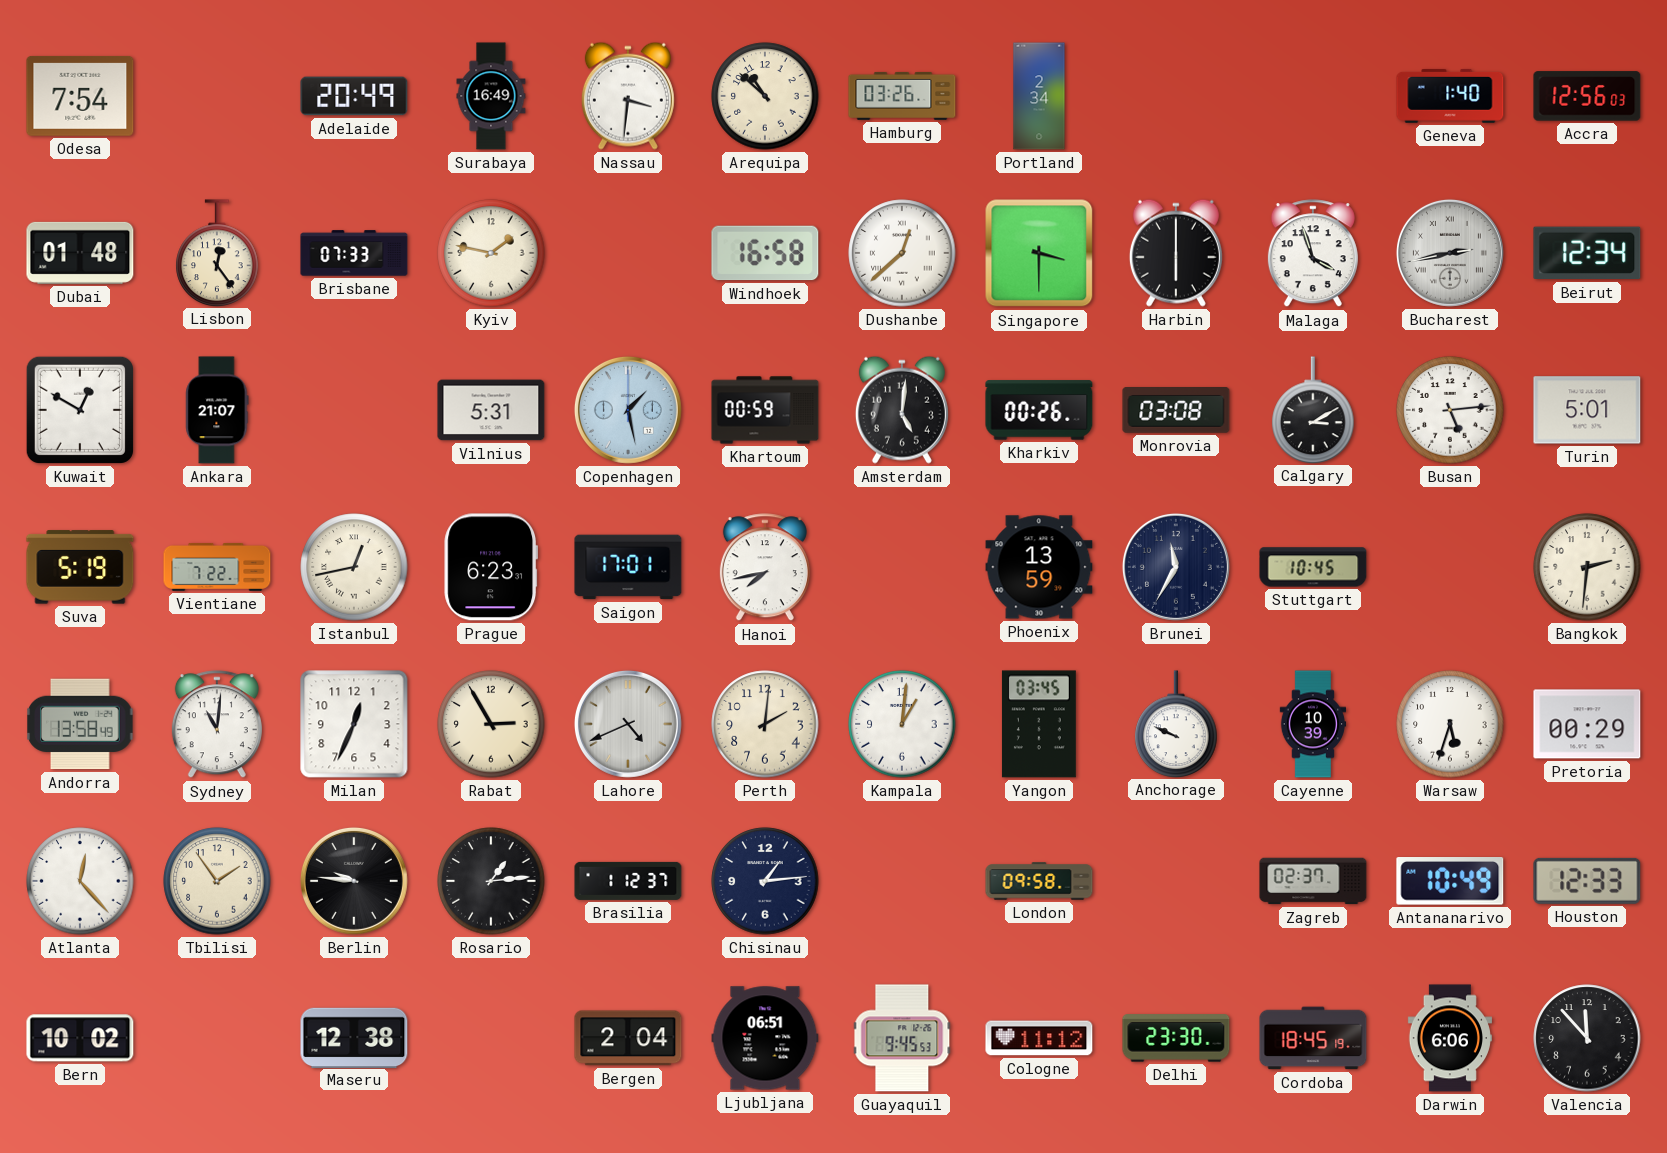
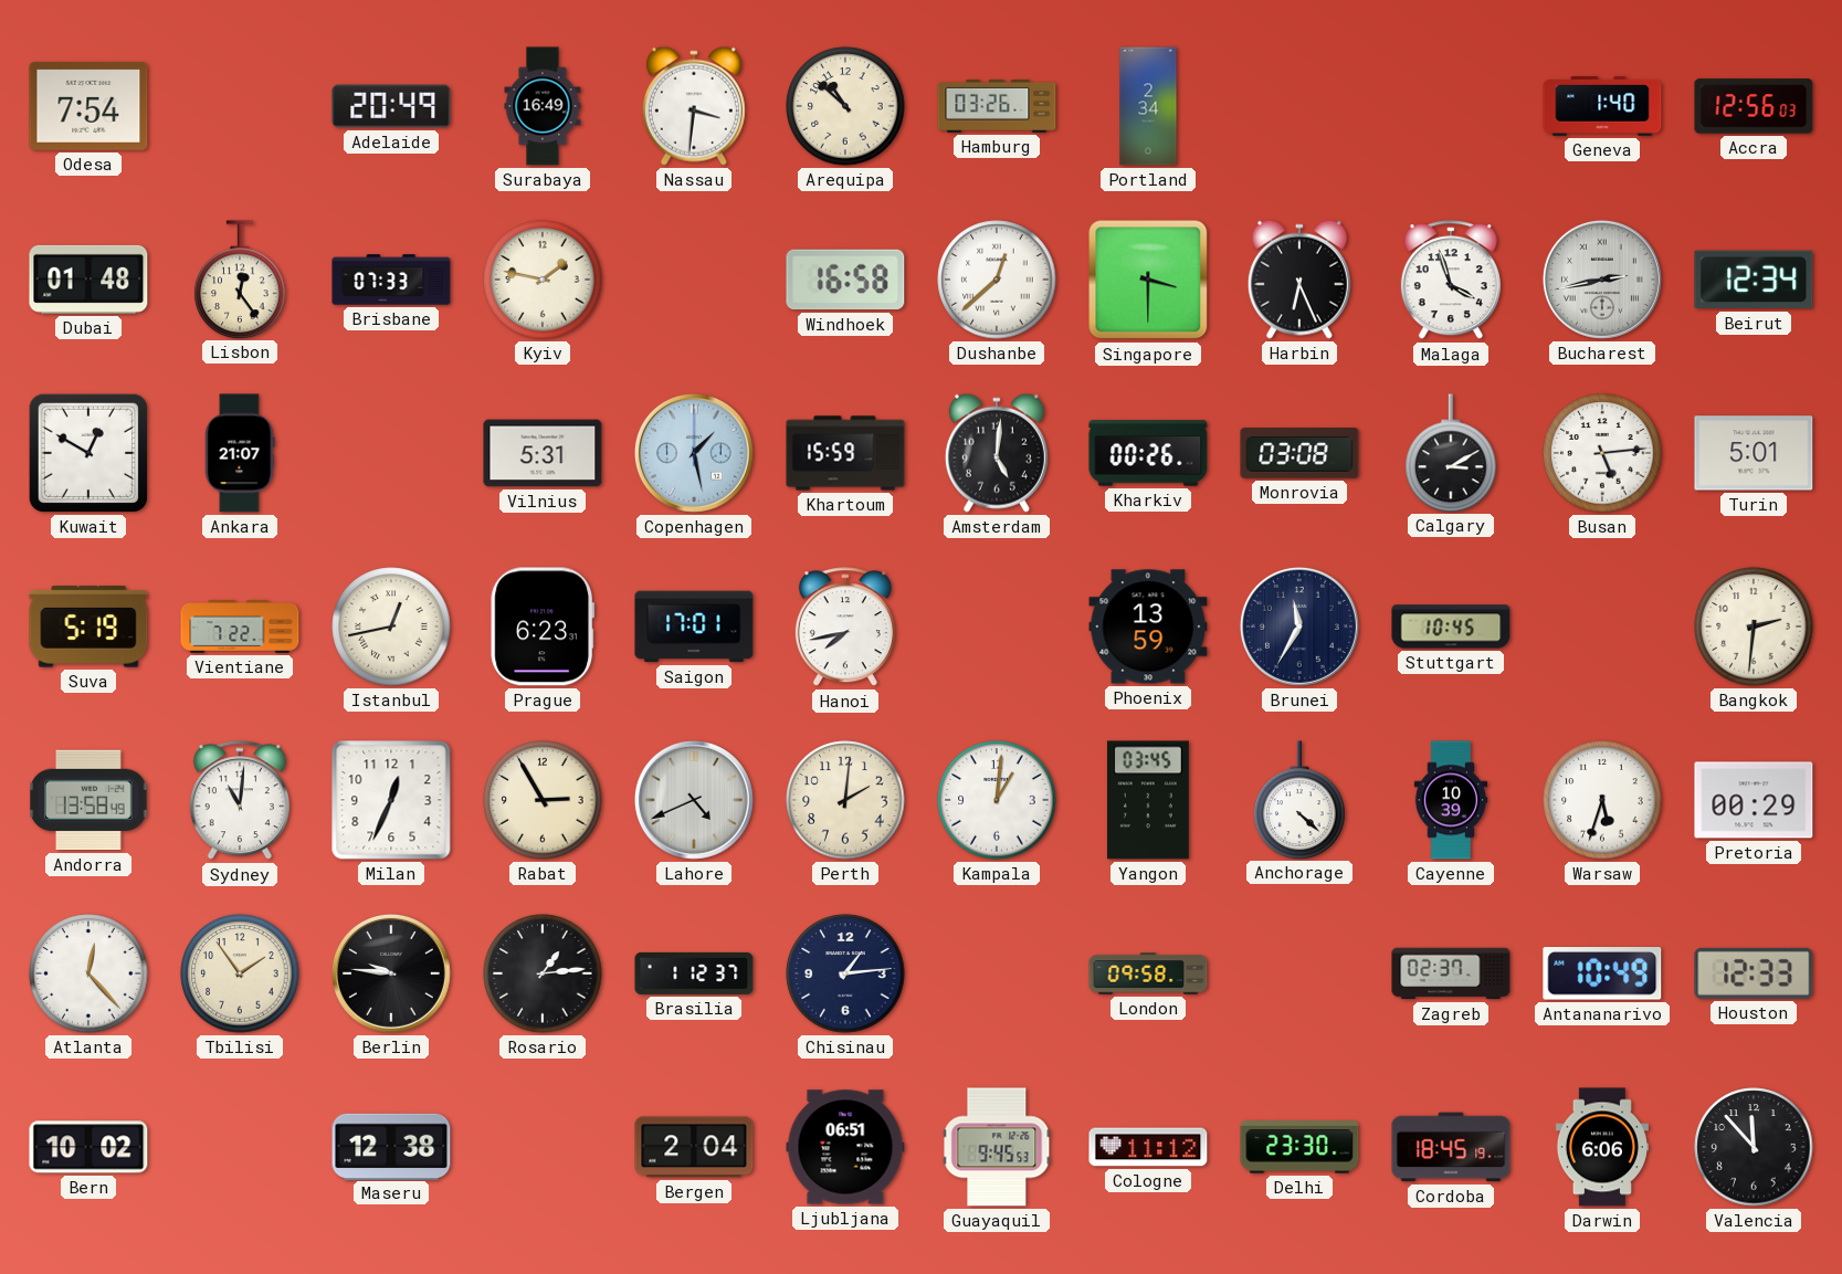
Harbin: 6:00 -> 6:26 (1299, 280)
Khartoum: 00:59 -> 15:59 (845, 453)
Anchorage: 9:49 -> 4:22 (1299, 800)
